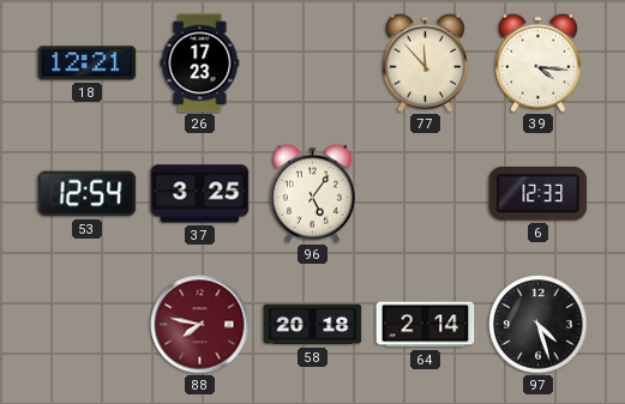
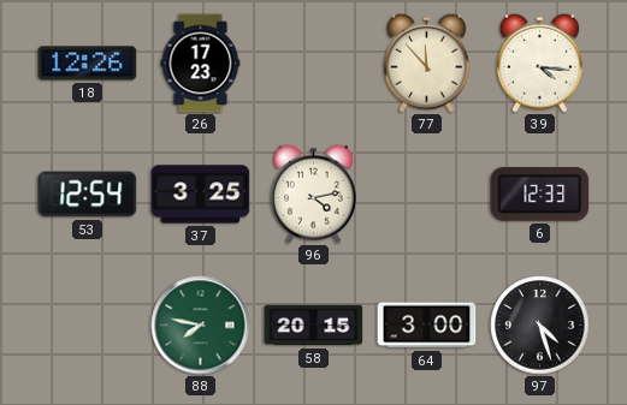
18: 12:21 -> 12:26 (88, 64)
96: 5:06 -> 4:13 (314, 193)
88 dial: burgundy -> green (201, 326)
58: 20:18 -> 20:15 (314, 326)
64: 2:14 -> 3:00 (427, 326)
